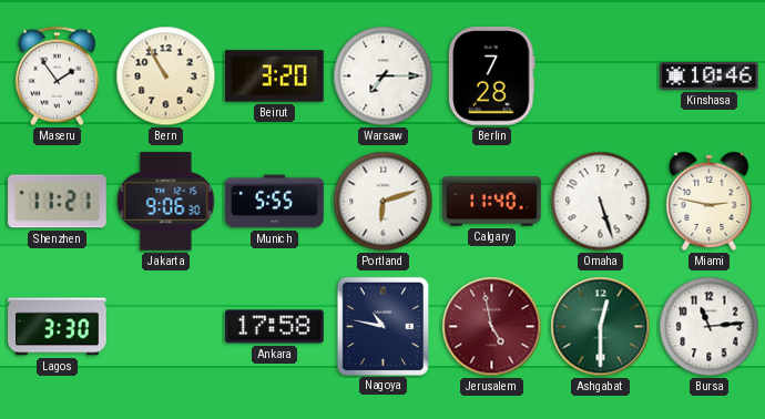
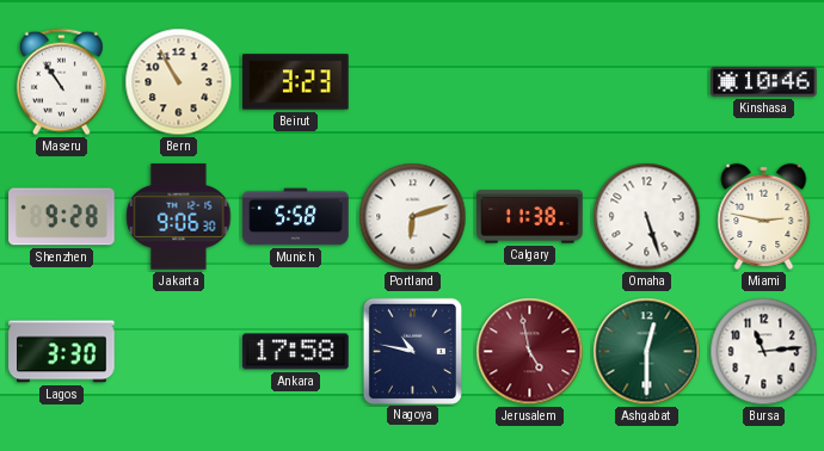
Maseru: 1:54 -> 10:54 (61, 82)
Beirut: 3:20 -> 3:23 (296, 82)
Warsaw: 7:15 -> none (384, 76)
Berlin: 7:28 -> none (492, 76)
Shenzhen: 11:21 -> 9:28 (62, 217)
Munich: 5:55 -> 5:58 (296, 217)
Calgary: 11:40 -> 11:38 (530, 217)
